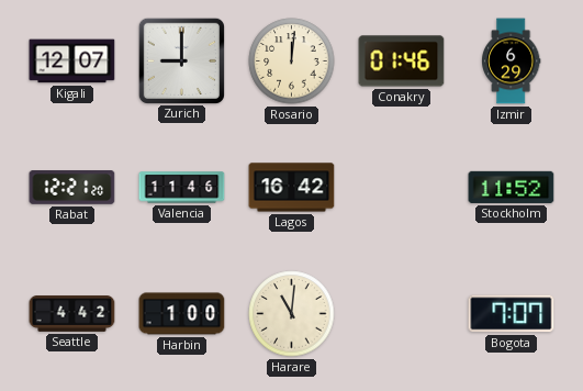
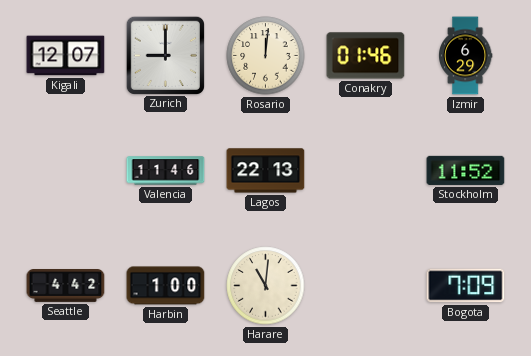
Rabat: 12:21 -> none (72, 188)
Lagos: 16:42 -> 22:13 (266, 171)
Bogota: 7:07 -> 7:09 (466, 286)
